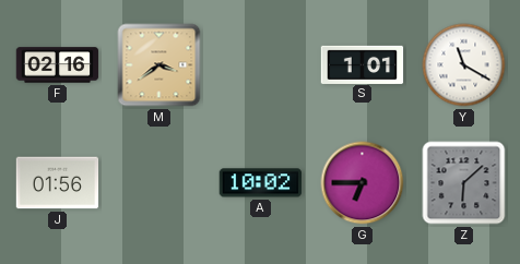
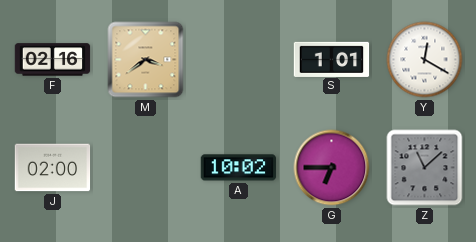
Y: 11:20 -> 12:20 (425, 60)
J: 01:56 -> 02:00 (53, 168)
Z: 6:08 -> 11:08 (425, 168)
